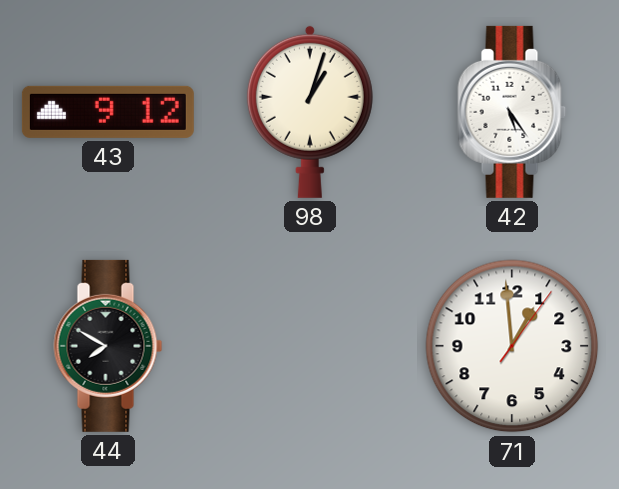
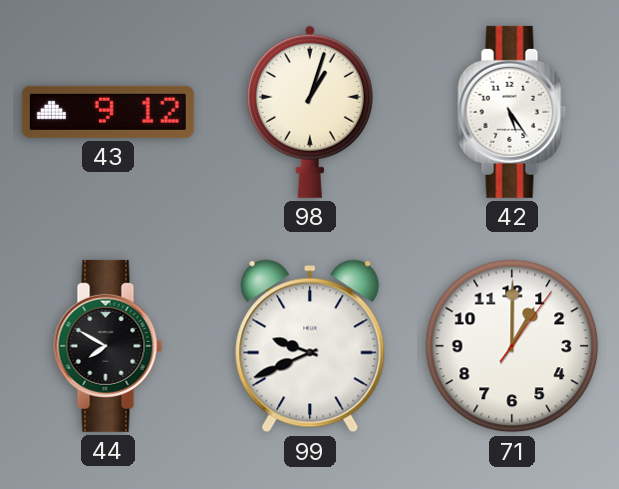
99: none -> 9:41 (310, 346)
71: 12:59 -> 1:00 (512, 346)
